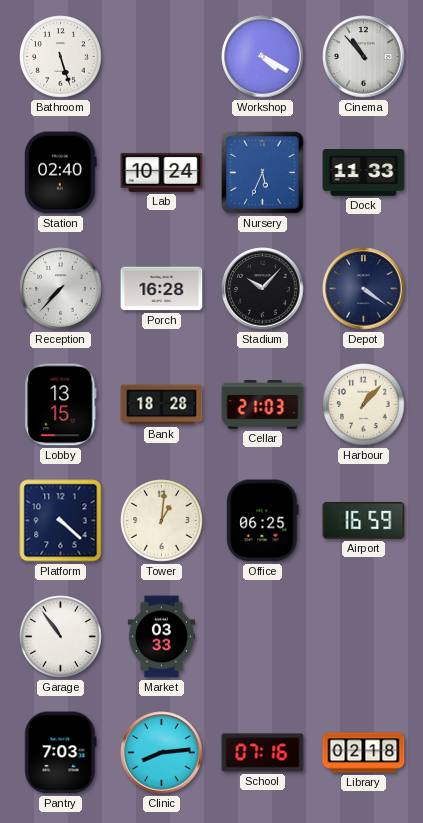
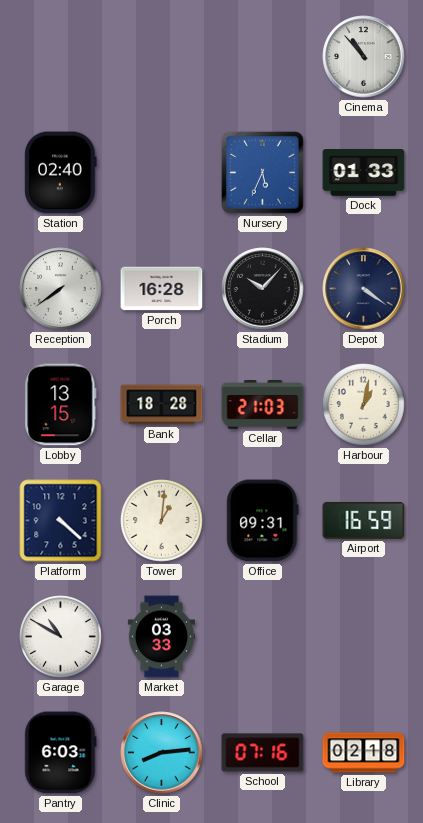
Bathroom: 5:27 -> none (61, 57)
Workshop: 4:20 -> none (263, 57)
Lab: 10:24 -> none (162, 172)
Dock: 11:33 -> 01:33 (364, 173)
Reception: 7:37 -> 7:39 (61, 289)
Harbour: 1:07 -> 1:02 (364, 405)
Office: 06:25 -> 09:31 (263, 521)
Garage: 10:54 -> 10:50 (61, 637)
Pantry: 7:03 -> 6:03 (61, 753)
